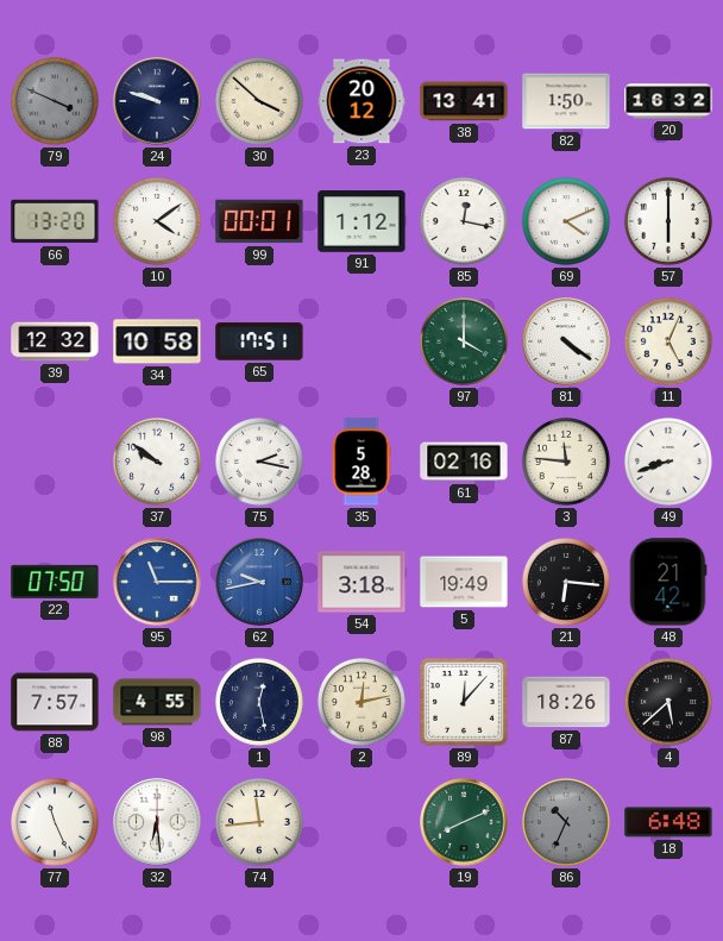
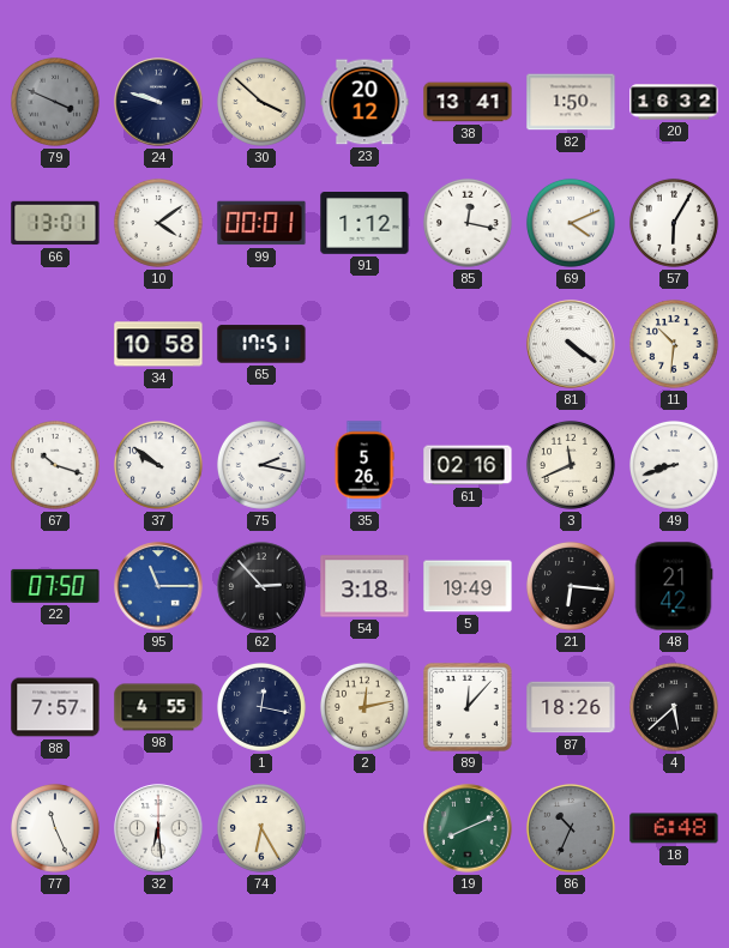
66: 13:20 -> 13:01 (55, 223)
57: 6:00 -> 6:05 (674, 223)
39: 12:32 -> none (55, 341)
97: 4:00 -> none (464, 341)
11: 5:04 -> 10:31 (674, 344)
67: none -> 10:18 (55, 465)
35: 5:28 -> 5:26 (365, 465)
3: 11:46 -> 11:41 (571, 465)
62: 9:43 -> 2:53 (261, 586)
62 dial: blue -> black (261, 586)
1: 12:28 -> 12:17 (261, 707)
74: 11:44 -> 6:25 (261, 828)
